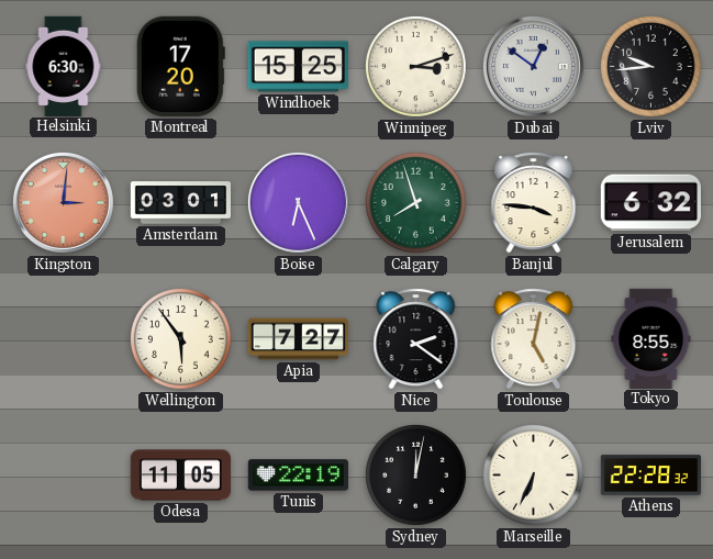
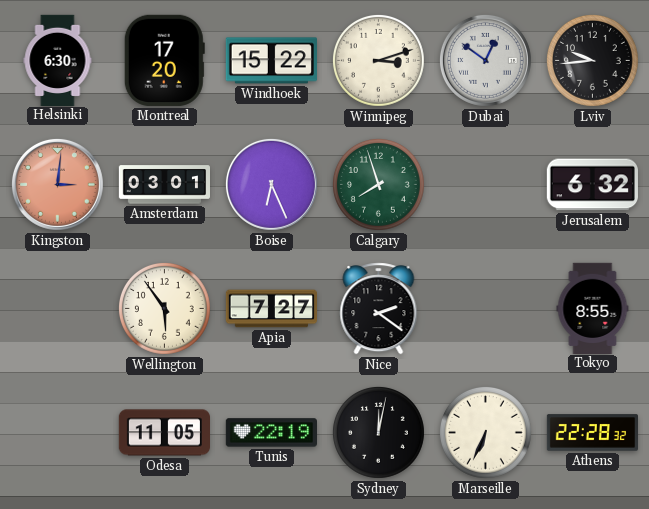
Windhoek: 15:25 -> 15:22 (271, 61)
Banjul: 3:46 -> none (534, 203)
Toulouse: 5:02 -> none (534, 339)
